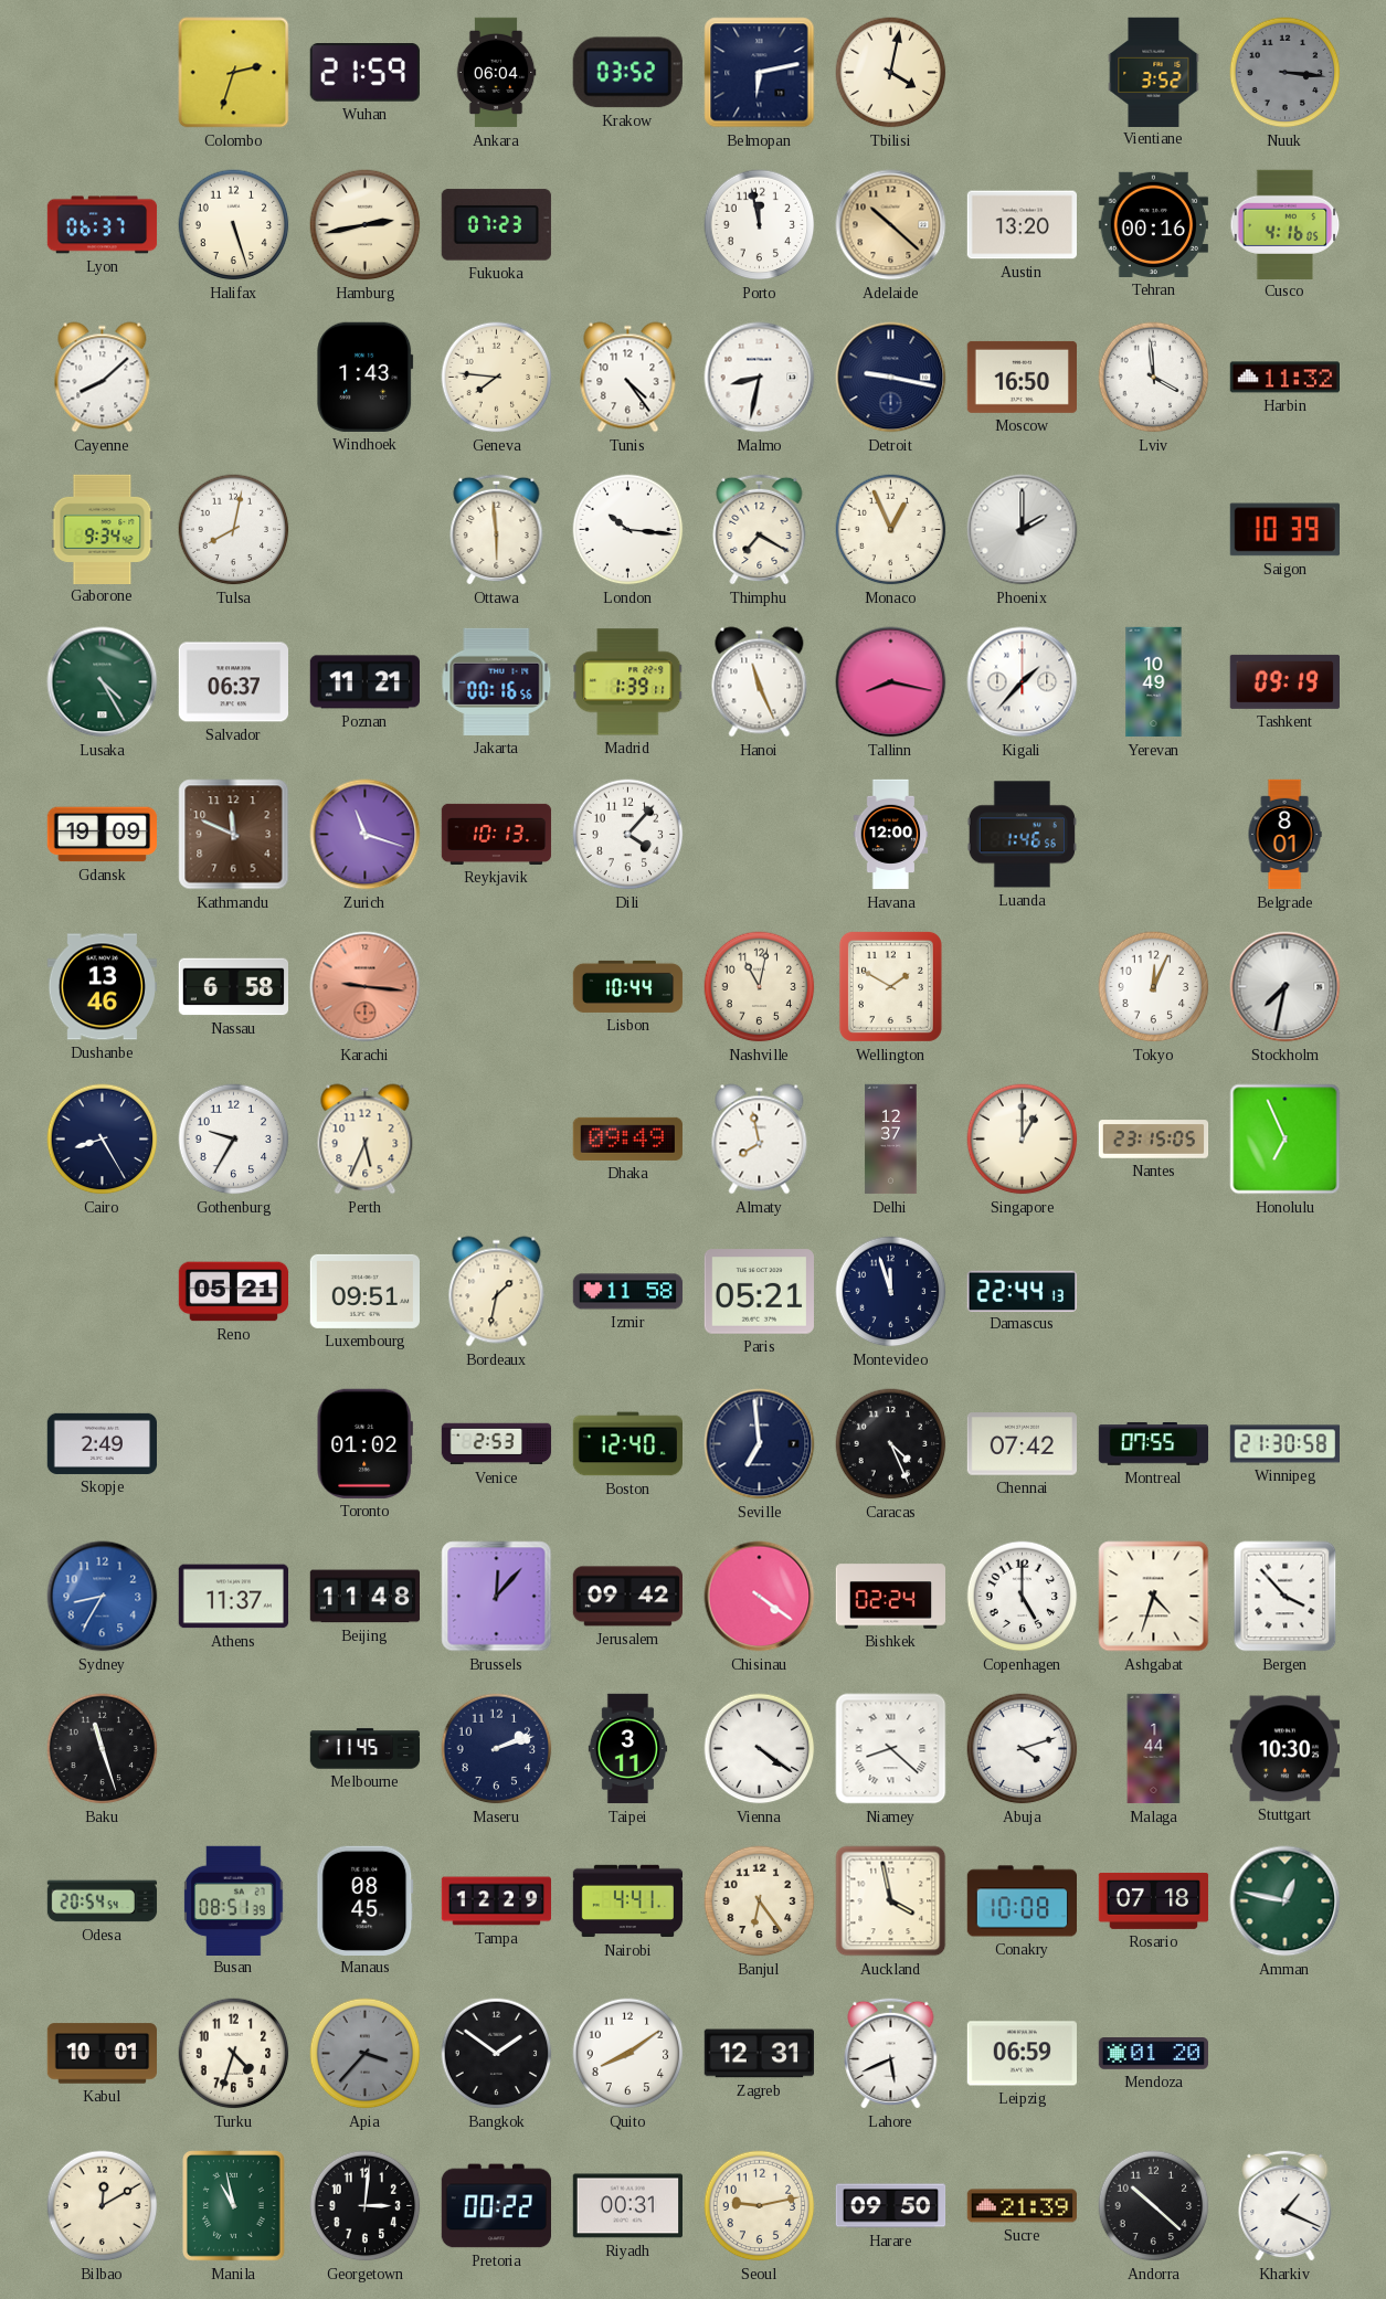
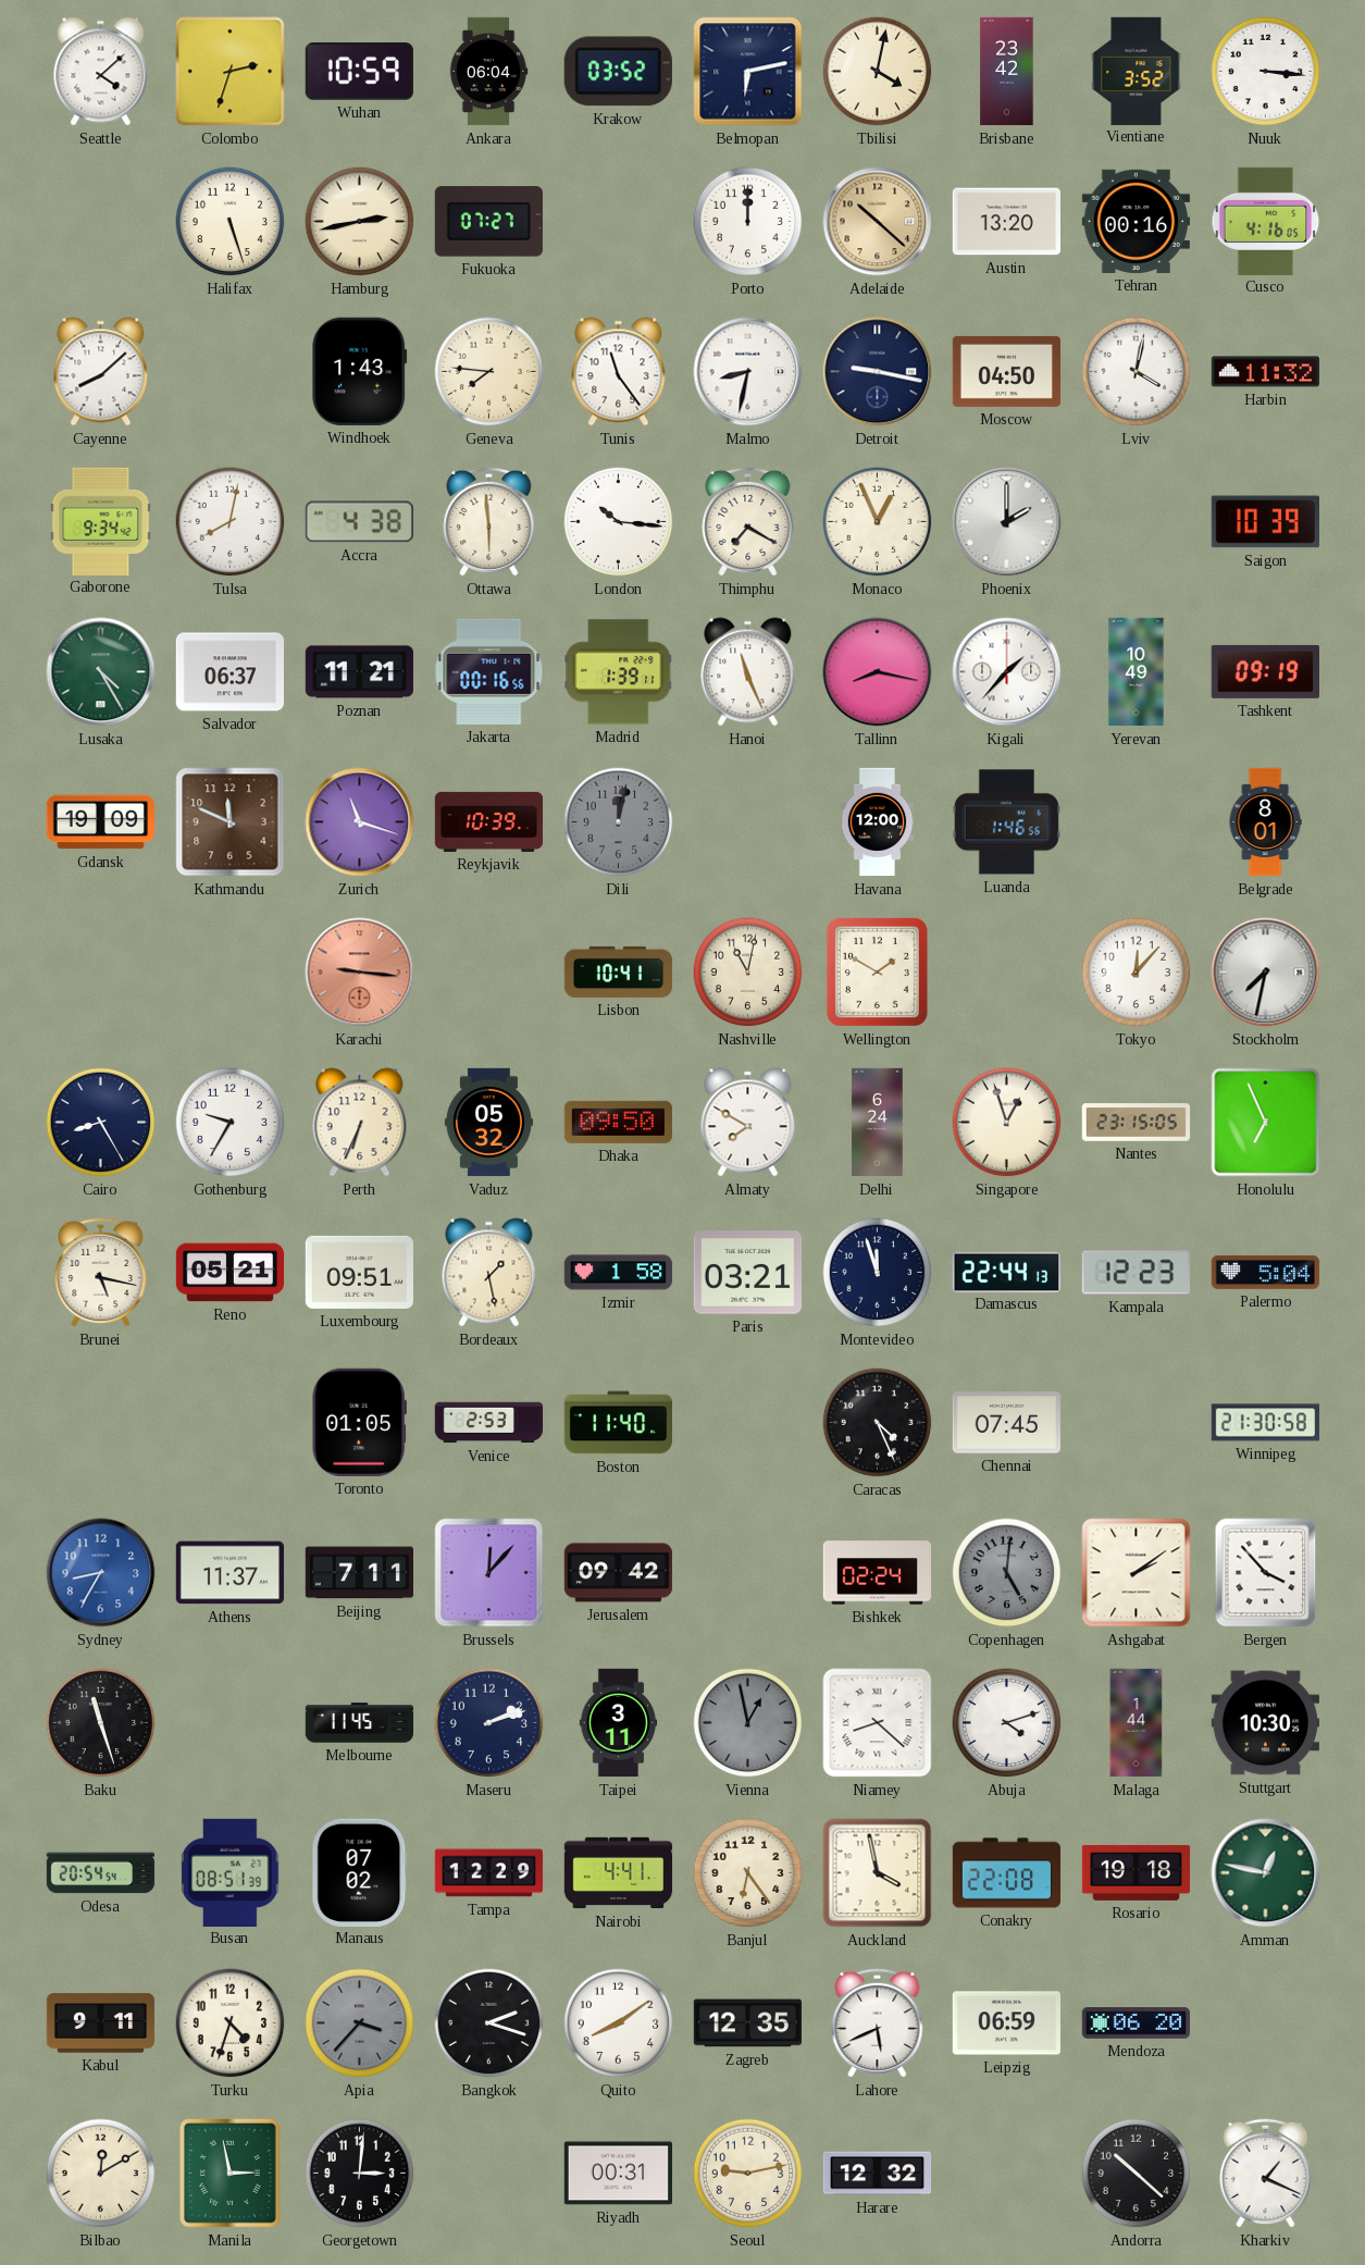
Seattle: none -> 4:08 (101, 72)
Wuhan: 21:59 -> 10:59 (359, 72)
Brisbane: none -> 23:42 (1007, 72)
Nuuk dial: grey -> white (1266, 72)
Lyon: 06:37 -> none (103, 225)
Fukuoka: 07:23 -> 07:27 (488, 222)
Porto: 11:58 -> 12:00 (748, 222)
Tunis: 4:24 -> 11:24 (619, 372)
Moscow: 16:50 -> 04:50 (1006, 371)
Lviv: 3:59 -> 4:02 (1137, 372)
Accra: none -> 4:38 (359, 522)
Reykjavik: 10:13 -> 10:39 (489, 821)
Dili: 4:07 -> 12:02 (619, 822)
Dili dial: white -> grey (619, 822)
Dushanbe: 13:46 -> none (102, 987)
Nassau: 6:58 -> none (233, 987)
Lisbon: 10:44 -> 10:41 (619, 971)
Tokyo: 12:04 -> 12:07 (1137, 973)
Perth: 5:34 -> 6:34 (360, 1123)
Vaduz: none -> 05:32 (488, 1123)
Dhaka: 09:49 -> 09:50 (618, 1122)
Almaty: 7:58 -> 7:50 (748, 1123)
Delhi: 12:37 -> 6:24 (878, 1123)
Singapore: 1:00 -> 12:57 (1007, 1123)
Brunei: none -> 5:17 (101, 1272)
Bordeaux: 1:32 -> 1:28 (489, 1273)
Izmir: 11:58 -> 1:58 (618, 1273)
Paris: 05:21 -> 03:21 (747, 1273)
Kampala: none -> 12:23 (1136, 1273)
Palermo: none -> 5:04 (1265, 1272)
Skopje: 2:49 -> none (102, 1443)
Toronto: 01:02 -> 01:05 (359, 1422)
Boston: 12:40 -> 11:40 (618, 1423)
Seville: 6:59 -> none (760, 1444)
Chennai: 07:42 -> 07:45 (1006, 1423)
Montreal: 07:55 -> none (1154, 1444)
Beijing: 11:48 -> 7:11 (359, 1573)
Chisinau: 4:21 -> none (760, 1597)
Copenhagen: 5:00 -> 5:01 (1007, 1573)
Copenhagen dial: white -> grey (1007, 1573)
Ashgabat: 4:33 -> 2:09 (1137, 1573)
Vienna: 4:21 -> 12:58 (748, 1723)
Vienna dial: white -> grey (748, 1723)
Manaus: 08:45 -> 07:02 (360, 1872)
Conakry: 10:08 -> 22:08 (1006, 1873)
Rosario: 07:18 -> 19:18 (1137, 1872)
Kabul: 10:01 -> 9:11 (100, 2023)
Bangkok: 1:51 -> 2:18 (489, 2023)
Zagreb: 12:31 -> 12:35 (747, 2023)
Mendoza: 01:20 -> 06:20 (1136, 2023)
Manila: 10:58 -> 2:58 (231, 2174)
Pretoria: 00:22 -> none (496, 2206)
Harare: 09:50 -> 12:32 (878, 2174)
Sucre: 21:39 -> none (1022, 2206)
